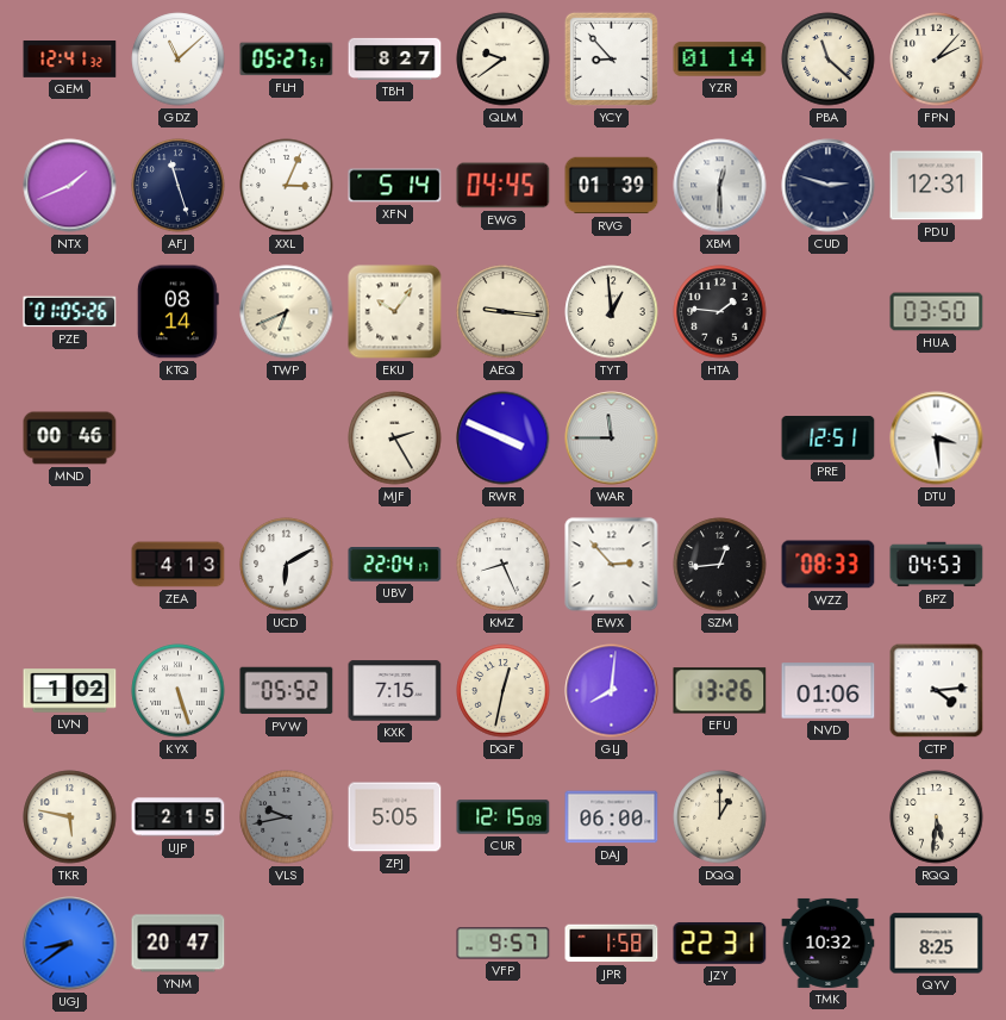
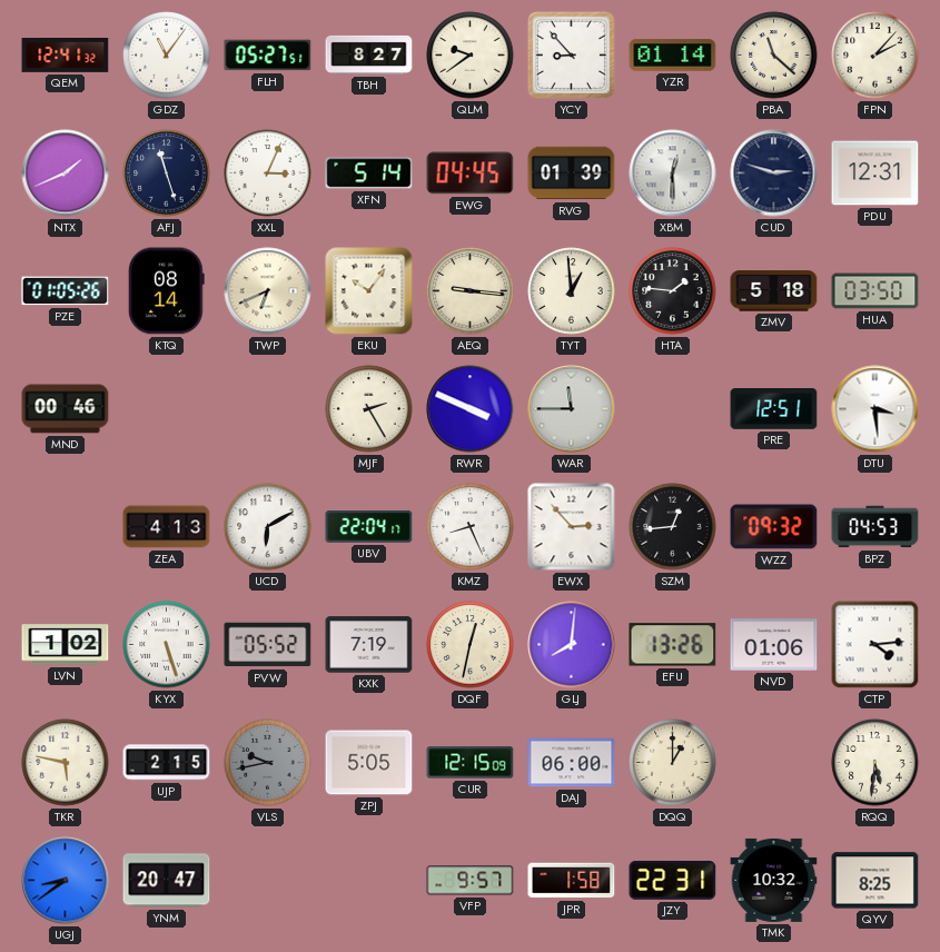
GDZ: 11:08 -> 11:06 (167, 56)
ZMV: none -> 5:18 (774, 291)
WZZ: 08:33 -> 09:32 (774, 527)
KXK: 7:15 -> 7:19 (369, 645)
